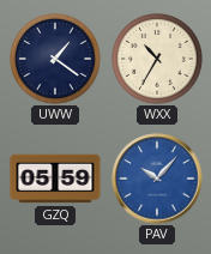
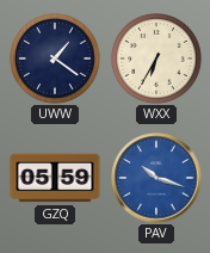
WXX: 10:35 -> 6:35 (157, 60)
PAV: 10:07 -> 10:18 (156, 178)
